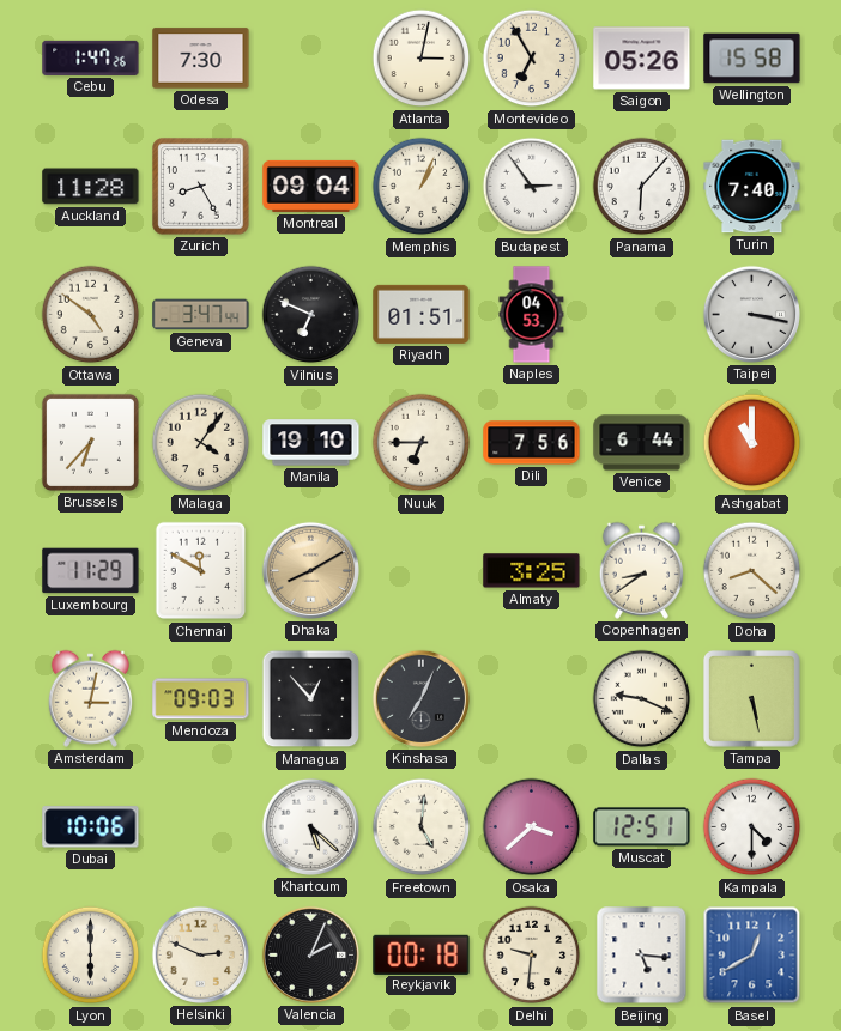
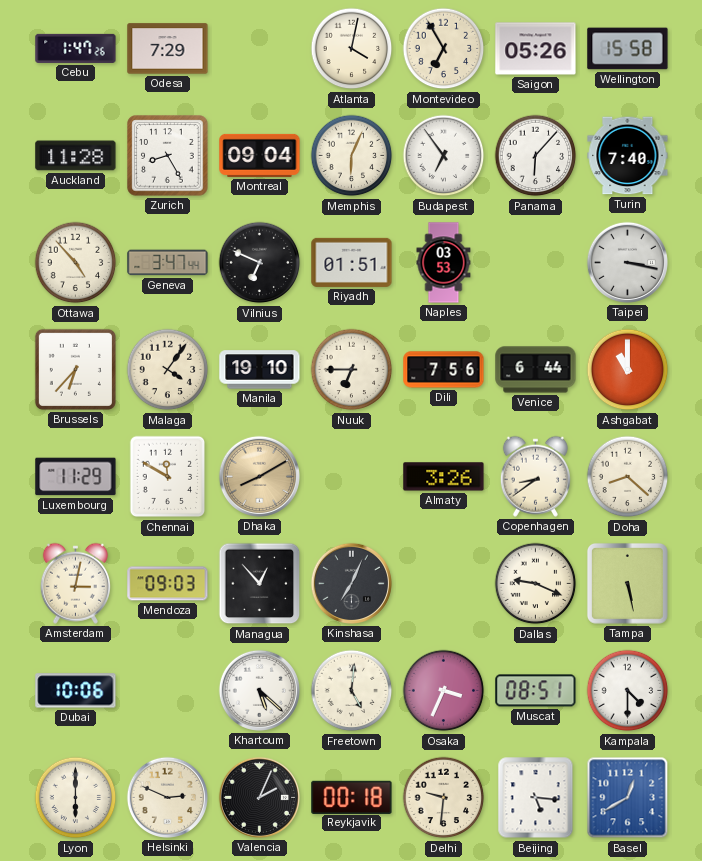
Odesa: 7:30 -> 7:29 (168, 49)
Atlanta: 3:02 -> 4:02 (352, 49)
Memphis: 1:04 -> 6:04 (352, 156)
Budapest: 2:54 -> 6:54 (444, 156)
Ottawa: 4:51 -> 4:53 (76, 263)
Naples: 04:53 -> 03:53 (444, 263)
Almaty: 3:25 -> 3:26 (444, 477)
Osaka: 3:38 -> 3:34 (444, 691)
Muscat: 12:51 -> 08:51 (536, 691)
